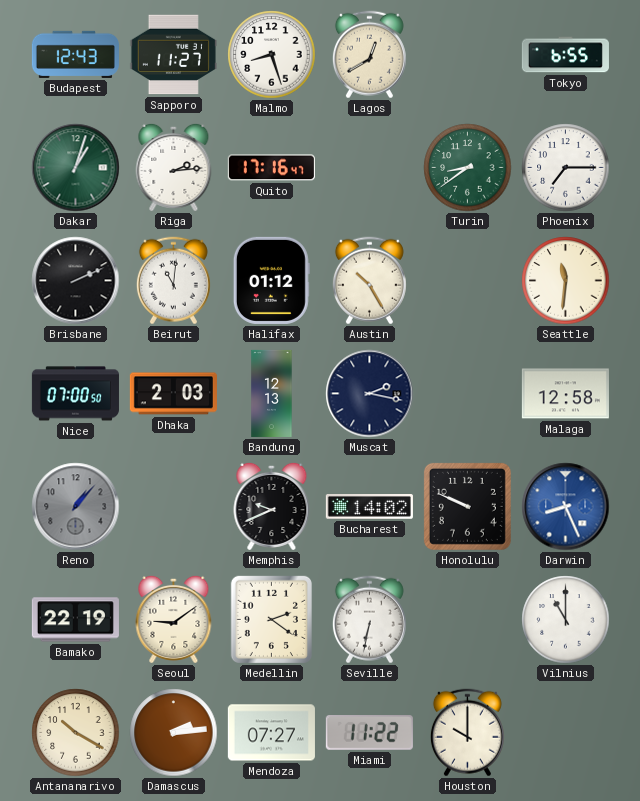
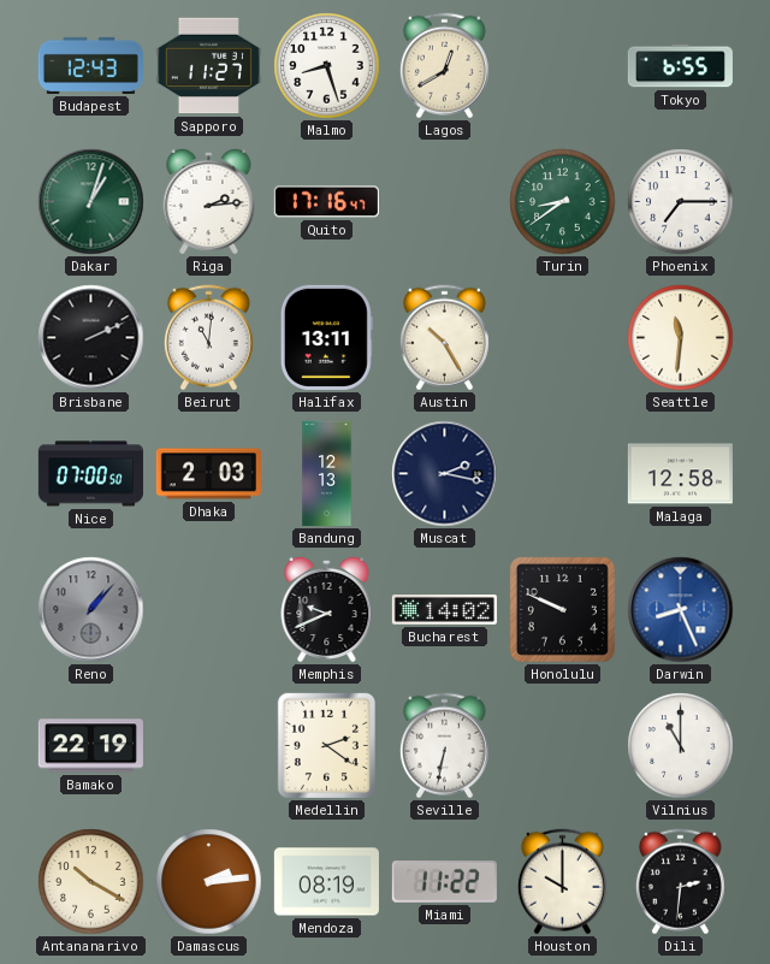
Halifax: 01:12 -> 13:11 (326, 337)
Seoul: 9:09 -> none (174, 619)
Mendoza: 07:27 -> 08:19 (326, 882)
Dili: none -> 2:31 (680, 882)
